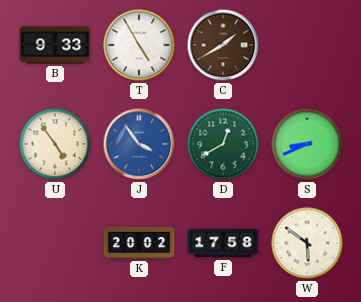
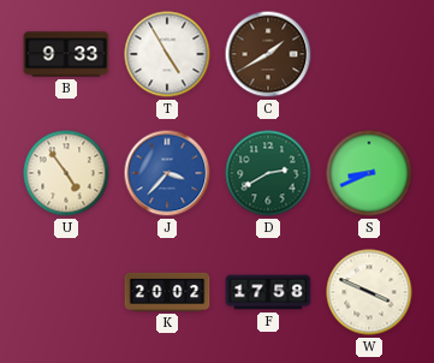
J: 3:54 -> 3:37 (167, 173)
D: 12:40 -> 2:40 (268, 173)
W: 5:51 -> 3:49 (369, 292)
